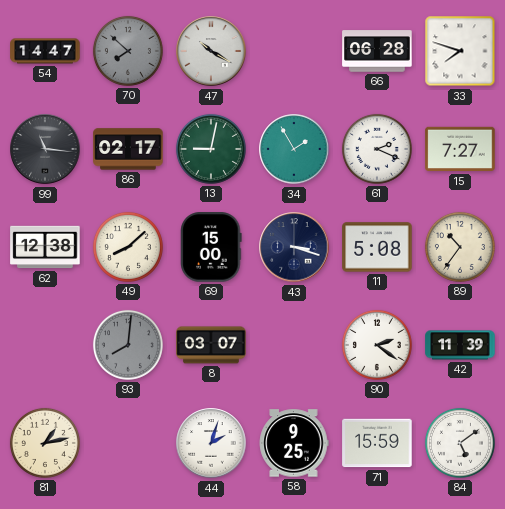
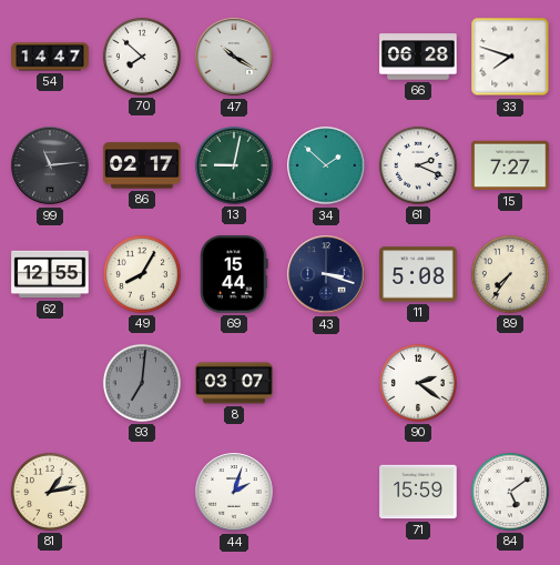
70 dial: grey -> white (142, 57)
99: 11:16 -> 11:14 (50, 165)
34: 1:55 -> 1:52 (326, 165)
62: 12:38 -> 12:55 (50, 274)
49: 8:08 -> 8:05 (142, 274)
69: 15:00 -> 15:44 (234, 274)
89: 10:36 -> 7:36 (510, 274)
93: 8:01 -> 7:01 (142, 383)
42: 11:39 -> none (460, 345)
58: 9:25 -> none (294, 443)
